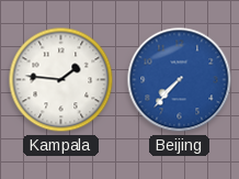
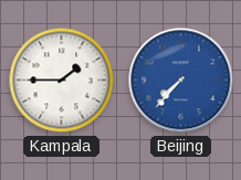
Kampala: 1:46 -> 1:45 (62, 81)
